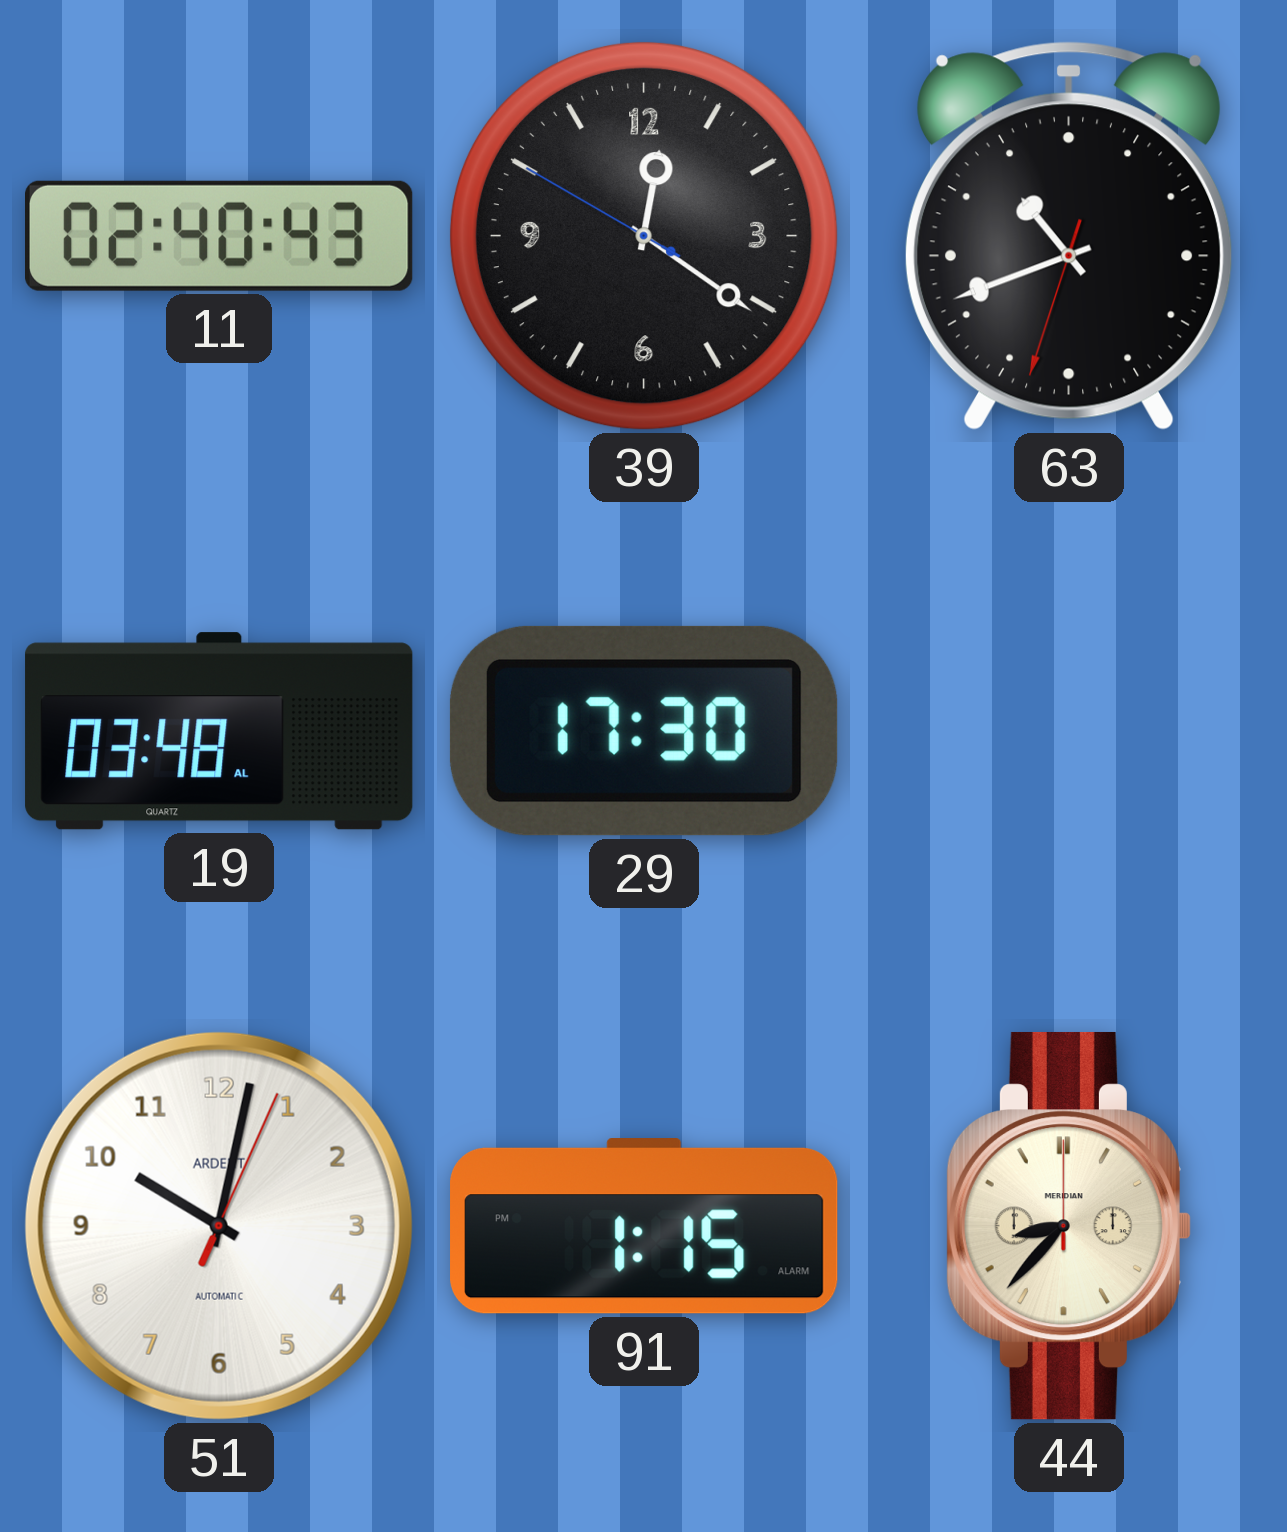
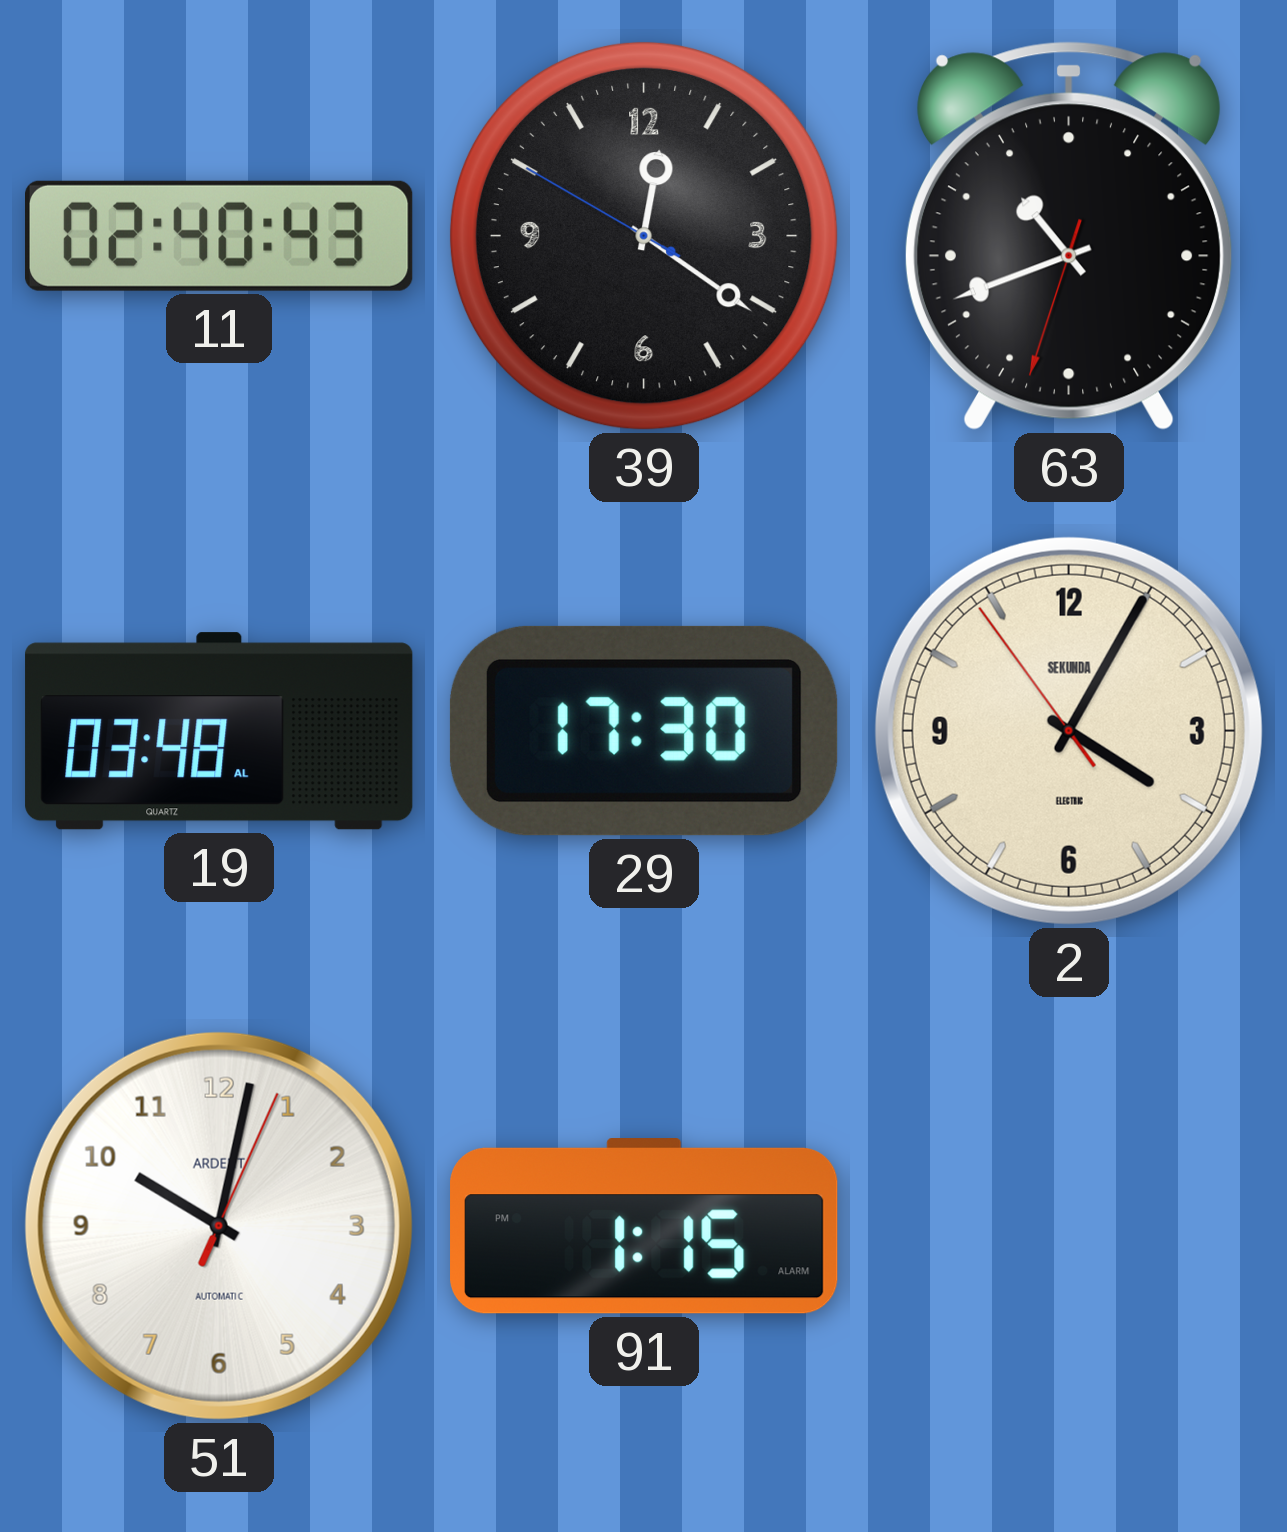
2: none -> 4:04 (1069, 731)
44: 8:37 -> none (1069, 1226)
